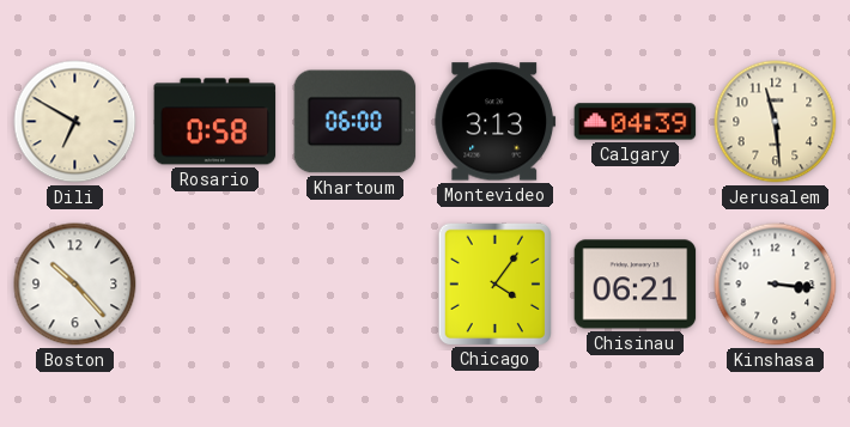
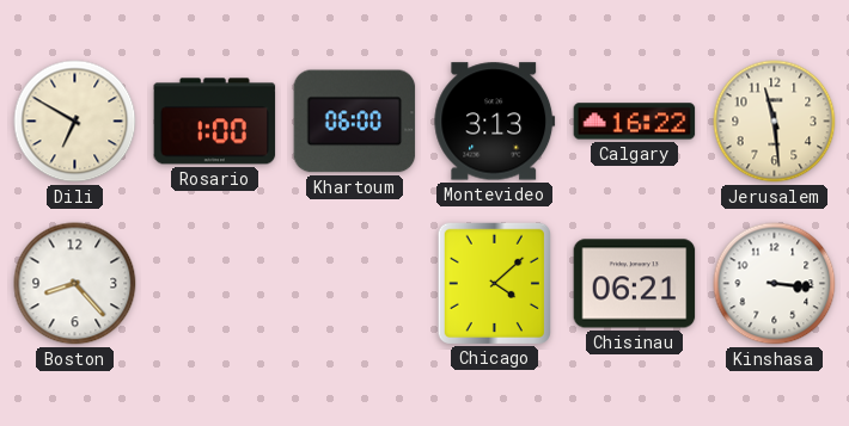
Rosario: 0:58 -> 1:00 (215, 122)
Calgary: 04:39 -> 16:22 (635, 122)
Boston: 10:23 -> 8:23 (75, 284)
Chicago: 4:06 -> 4:08 (494, 283)
